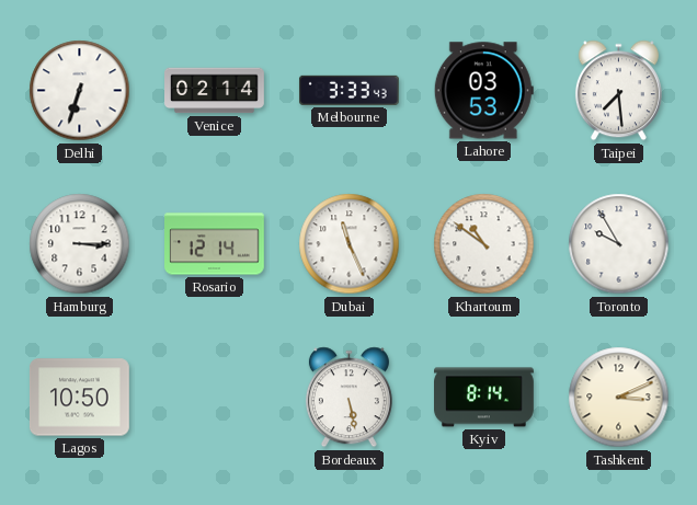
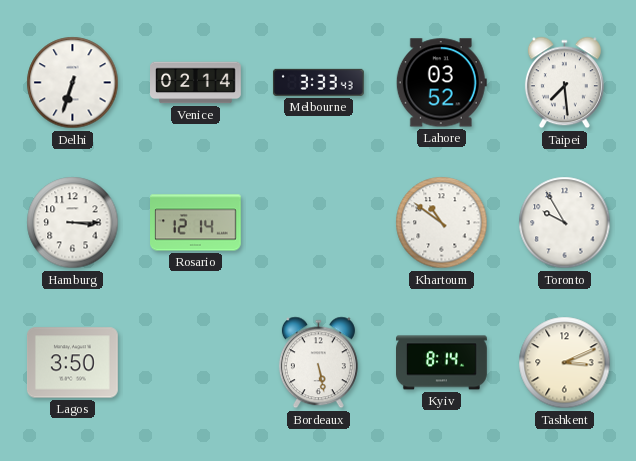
Lahore: 03:53 -> 03:52 (441, 83)
Dubai: 11:26 -> none (350, 244)
Lagos: 10:50 -> 3:50 (73, 363)
